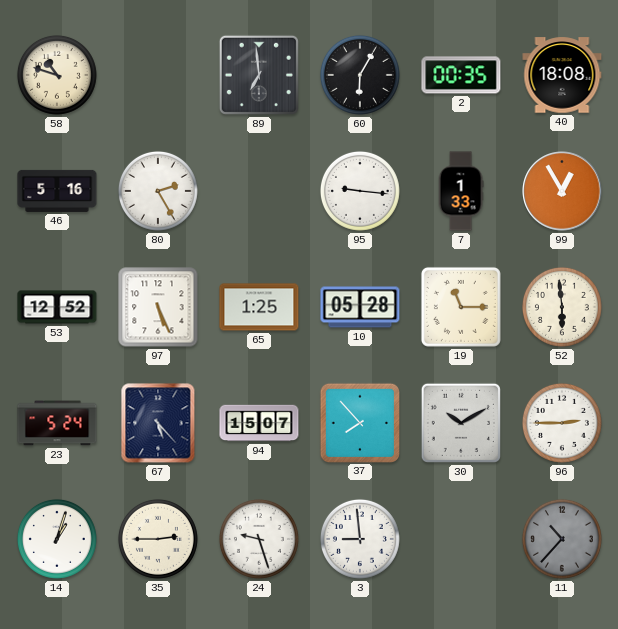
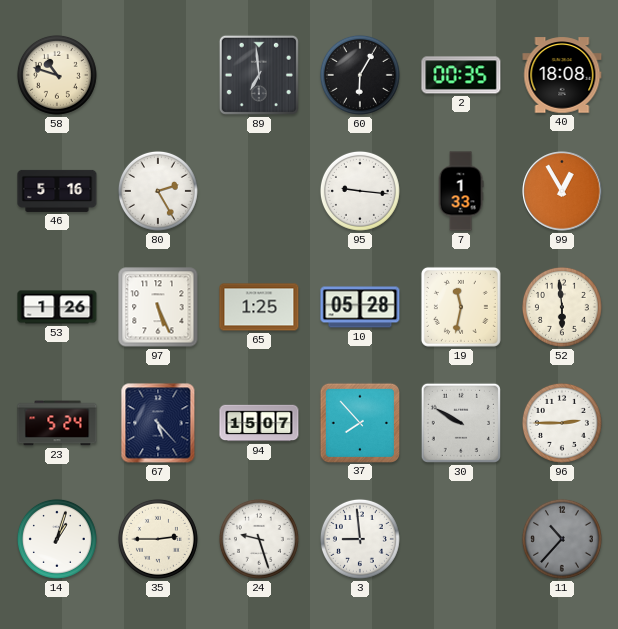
53: 12:52 -> 1:26 (57, 307)
19: 11:15 -> 11:32 (461, 307)
30: 10:10 -> 9:50 (461, 423)
